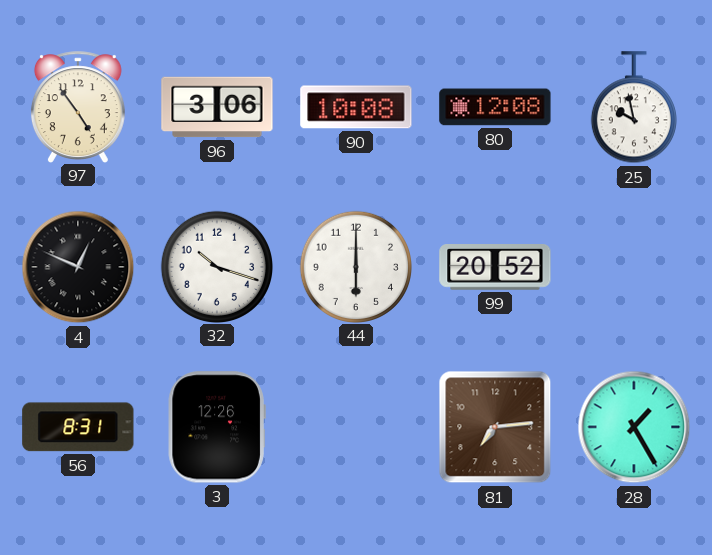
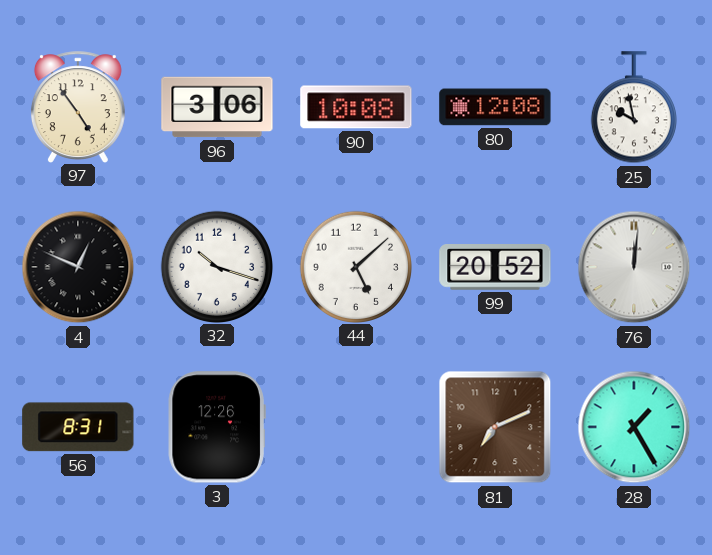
44: 6:00 -> 5:08 (355, 266)
76: none -> 12:01 (634, 267)
81: 7:14 -> 7:11 (495, 427)
